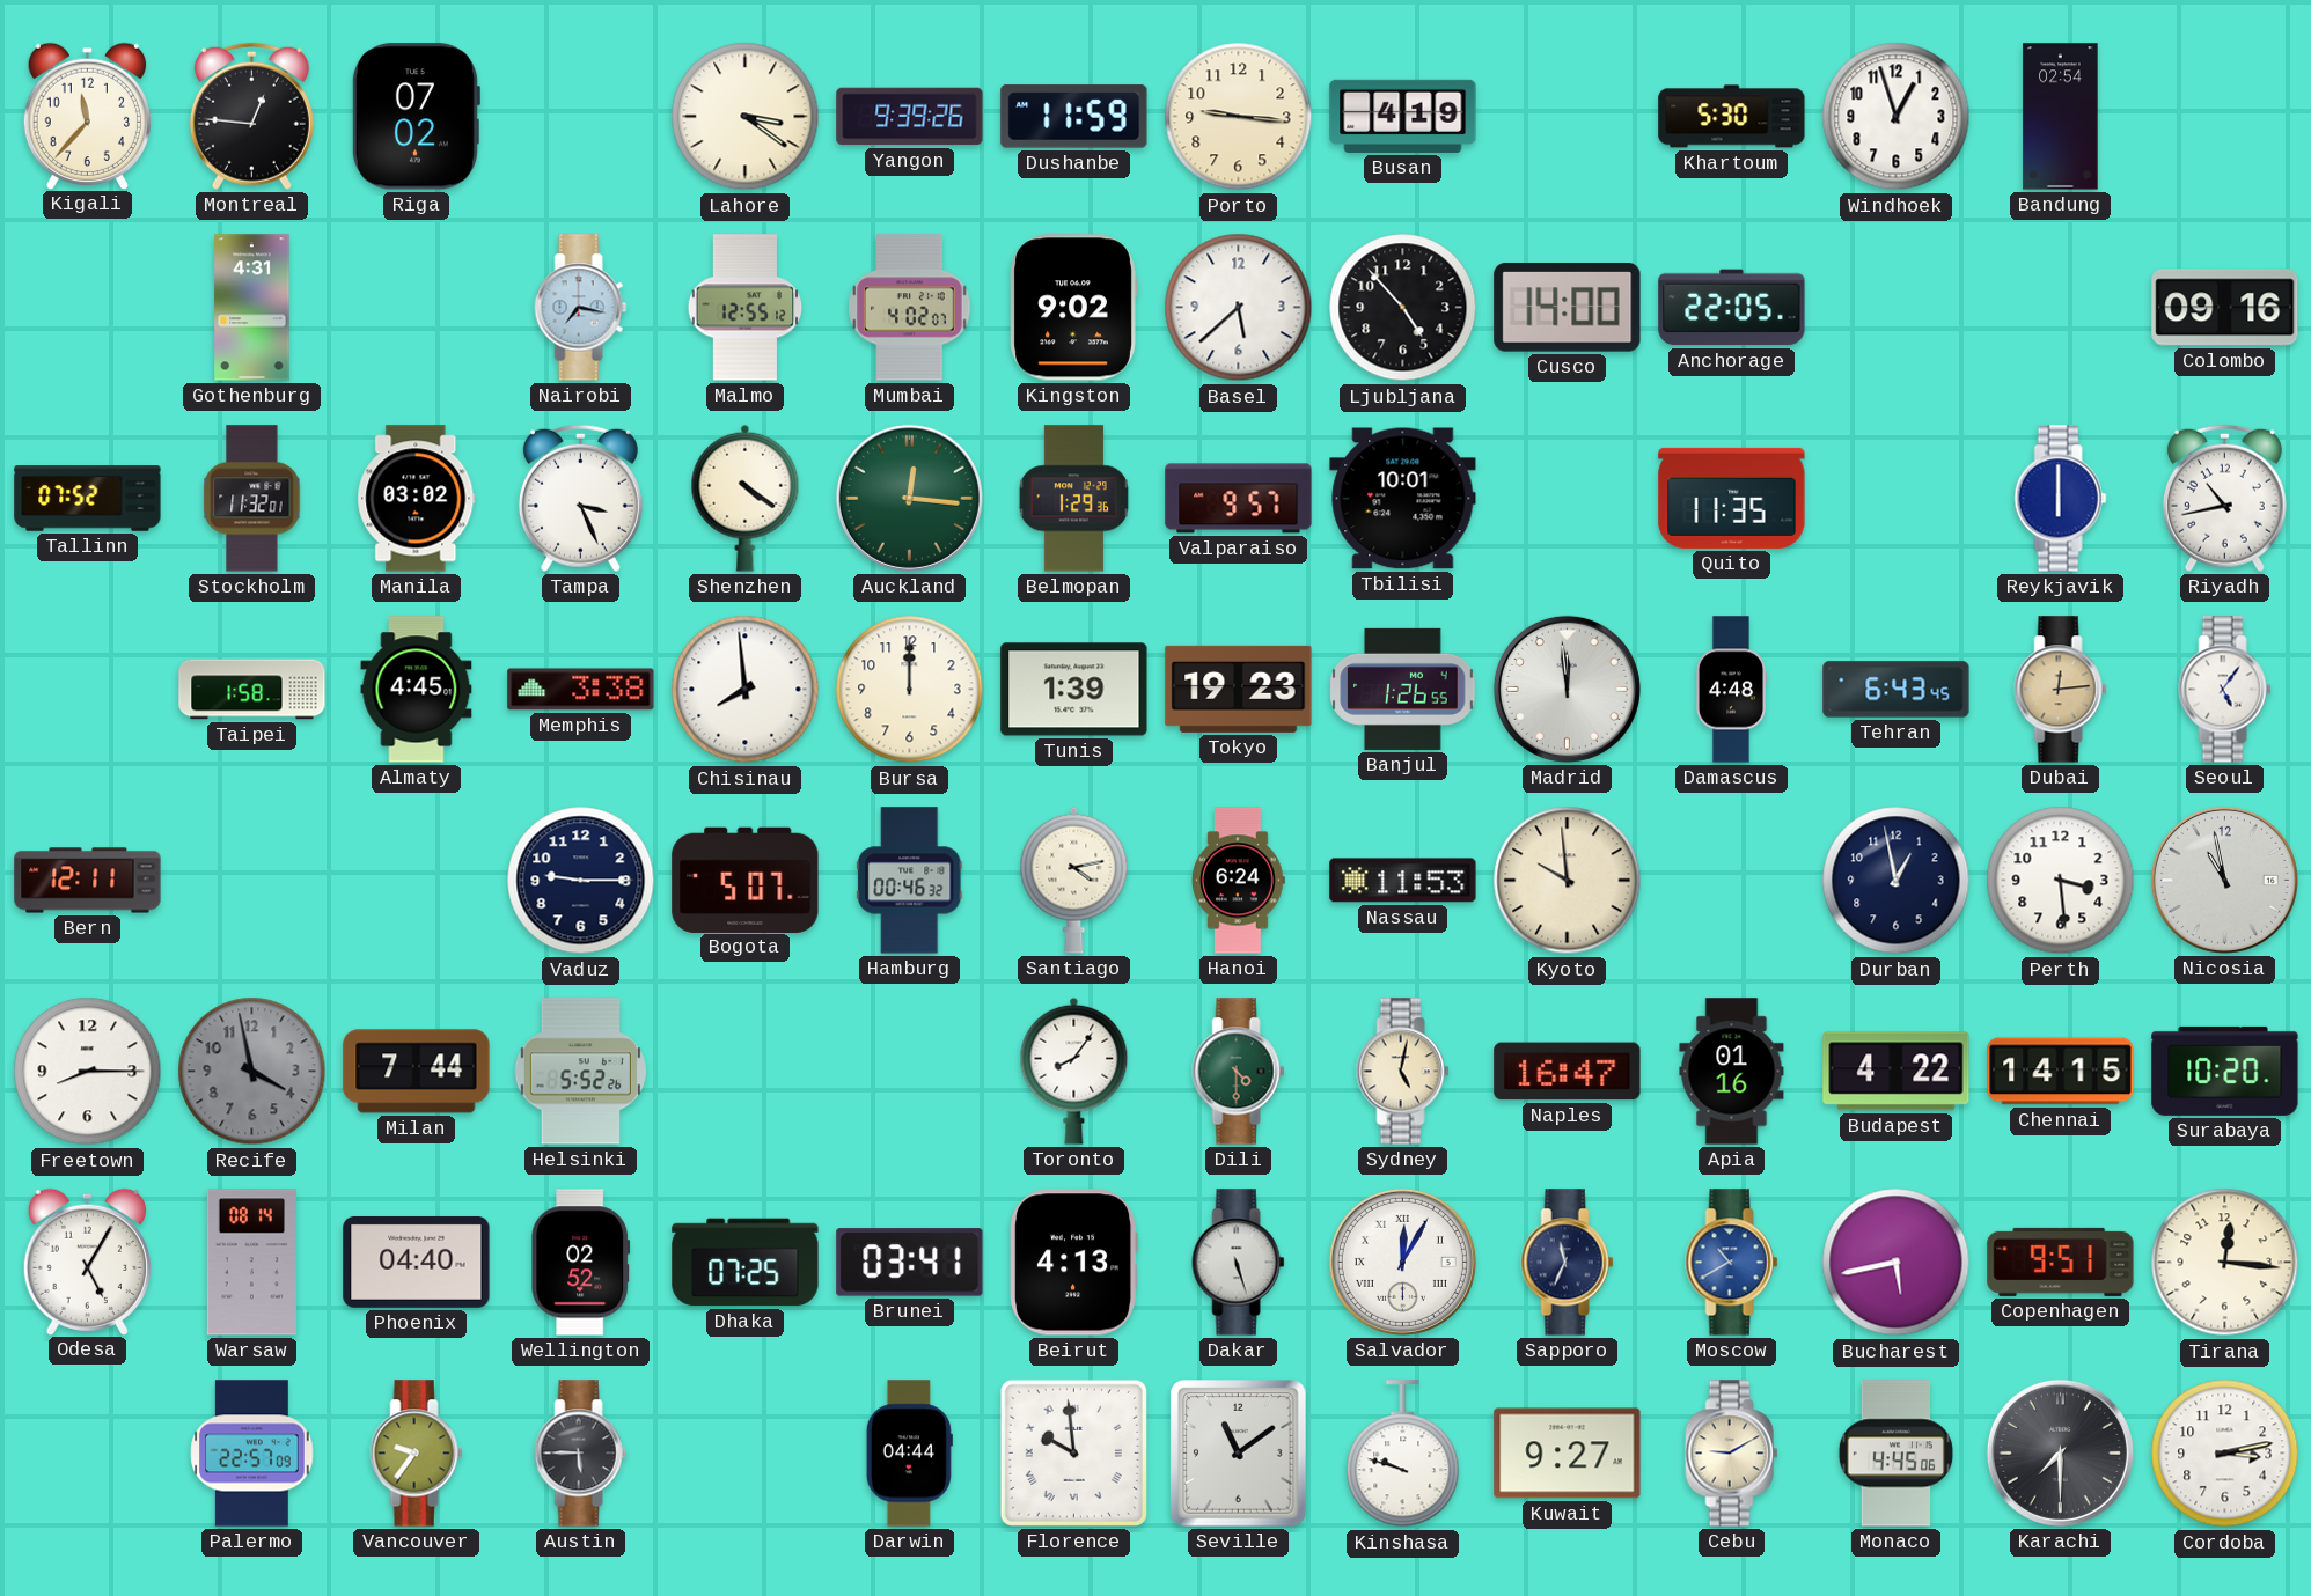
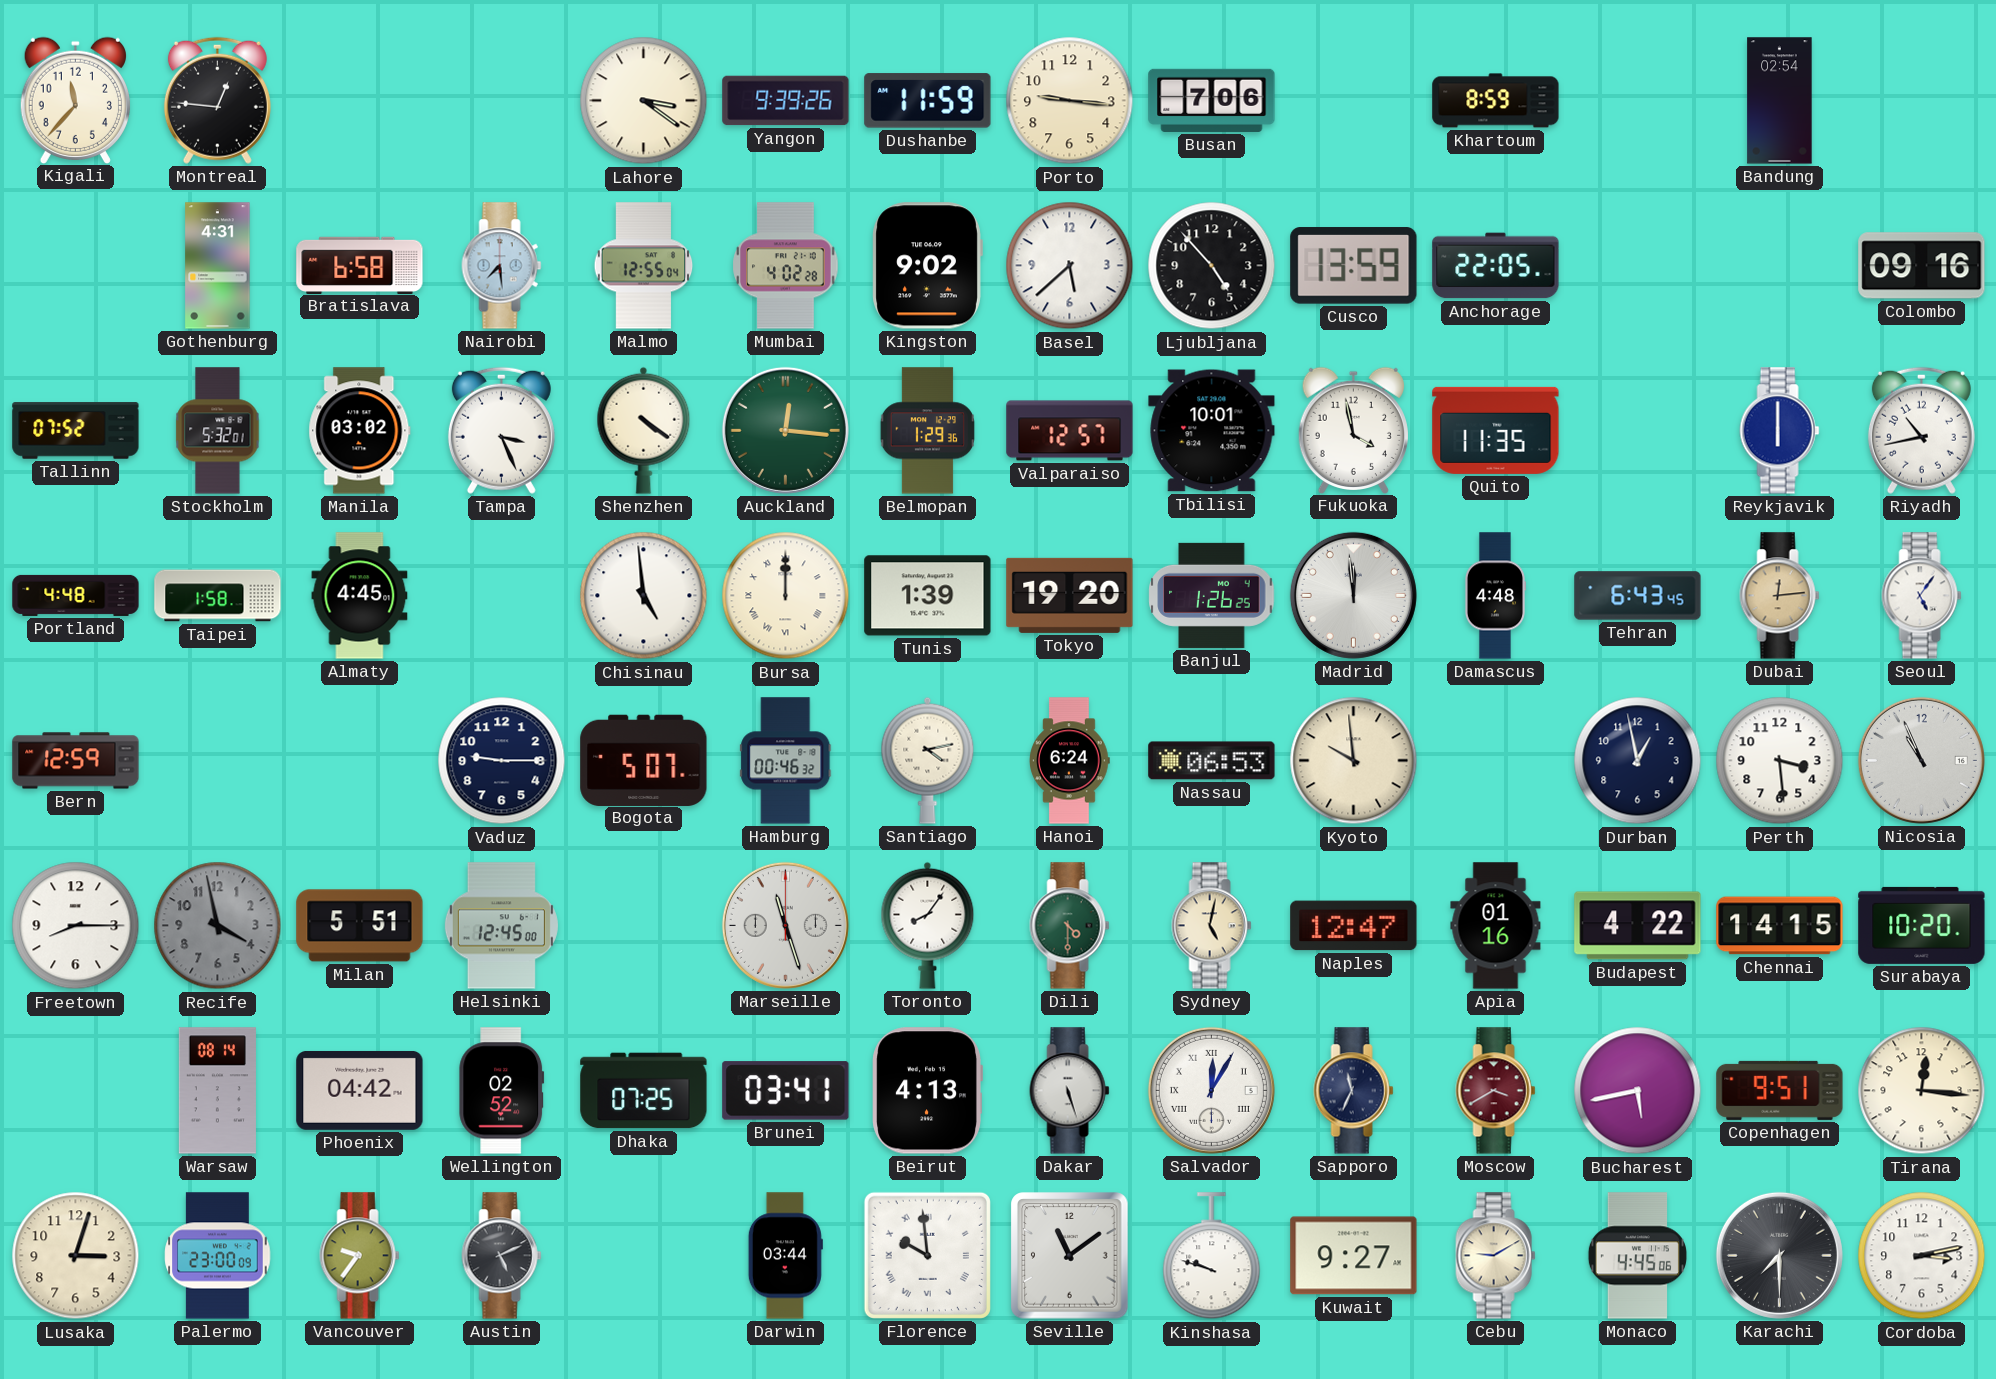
Riga: 07:02 -> none (416, 117)
Busan: 4:19 -> 7:06 (1212, 100)
Khartoum: 5:30 -> 8:59 (1496, 101)
Windhoek: 12:57 -> none (1897, 117)
Bratislava: none -> 6:58 (360, 265)
Nairobi: 7:17 -> 7:29 (502, 266)
Malmo: 12:55:12 -> 12:55:04 (644, 266)
Mumbai: 4:02:07 -> 4:02:28 (786, 266)
Cusco: 14:00 -> 13:59 (1354, 266)
Stockholm: 11:32 -> 5:32 (218, 431)
Valparaiso: 9:57 -> 12:57 (1070, 431)
Fukuoka: none -> 3:58 (1353, 430)
Portland: none -> 4:48 (76, 595)
Memphis: 3:38 -> none (581, 690)
Chisinau: 7:59 -> 4:59 (644, 596)
Bursa numerals: Arabic -> Roman (786, 596)
Tokyo: 19:23 -> 19:20 (1070, 595)
Banjul: 1:26:55 -> 1:26:25 (1212, 595)
Bern: 12:11 -> 12:59 (76, 761)
Nassau: 11:53 -> 06:53 (1212, 761)
Nicosia: 10:58 -> 10:56 (1921, 760)
Milan: 7:44 -> 5:51 (360, 926)
Helsinki: 5:52 -> 12:45 (501, 926)
Marseille: none -> 11:27 (785, 925)
Naples: 16:47 -> 12:47 (1354, 926)
Odesa: 5:05 -> none (87, 1262)
Phoenix: 04:40 -> 04:42 (360, 1090)
Moscow: 10:40 -> 3:40 (1496, 1091)
Moscow dial: blue -> burgundy (1496, 1091)
Lusaka: none -> 3:03 (76, 1256)
Palermo: 22:57 -> 23:00 (218, 1256)
Austin: 5:45 -> 5:11 (502, 1256)
Darwin: 04:44 -> 03:44 (785, 1256)
